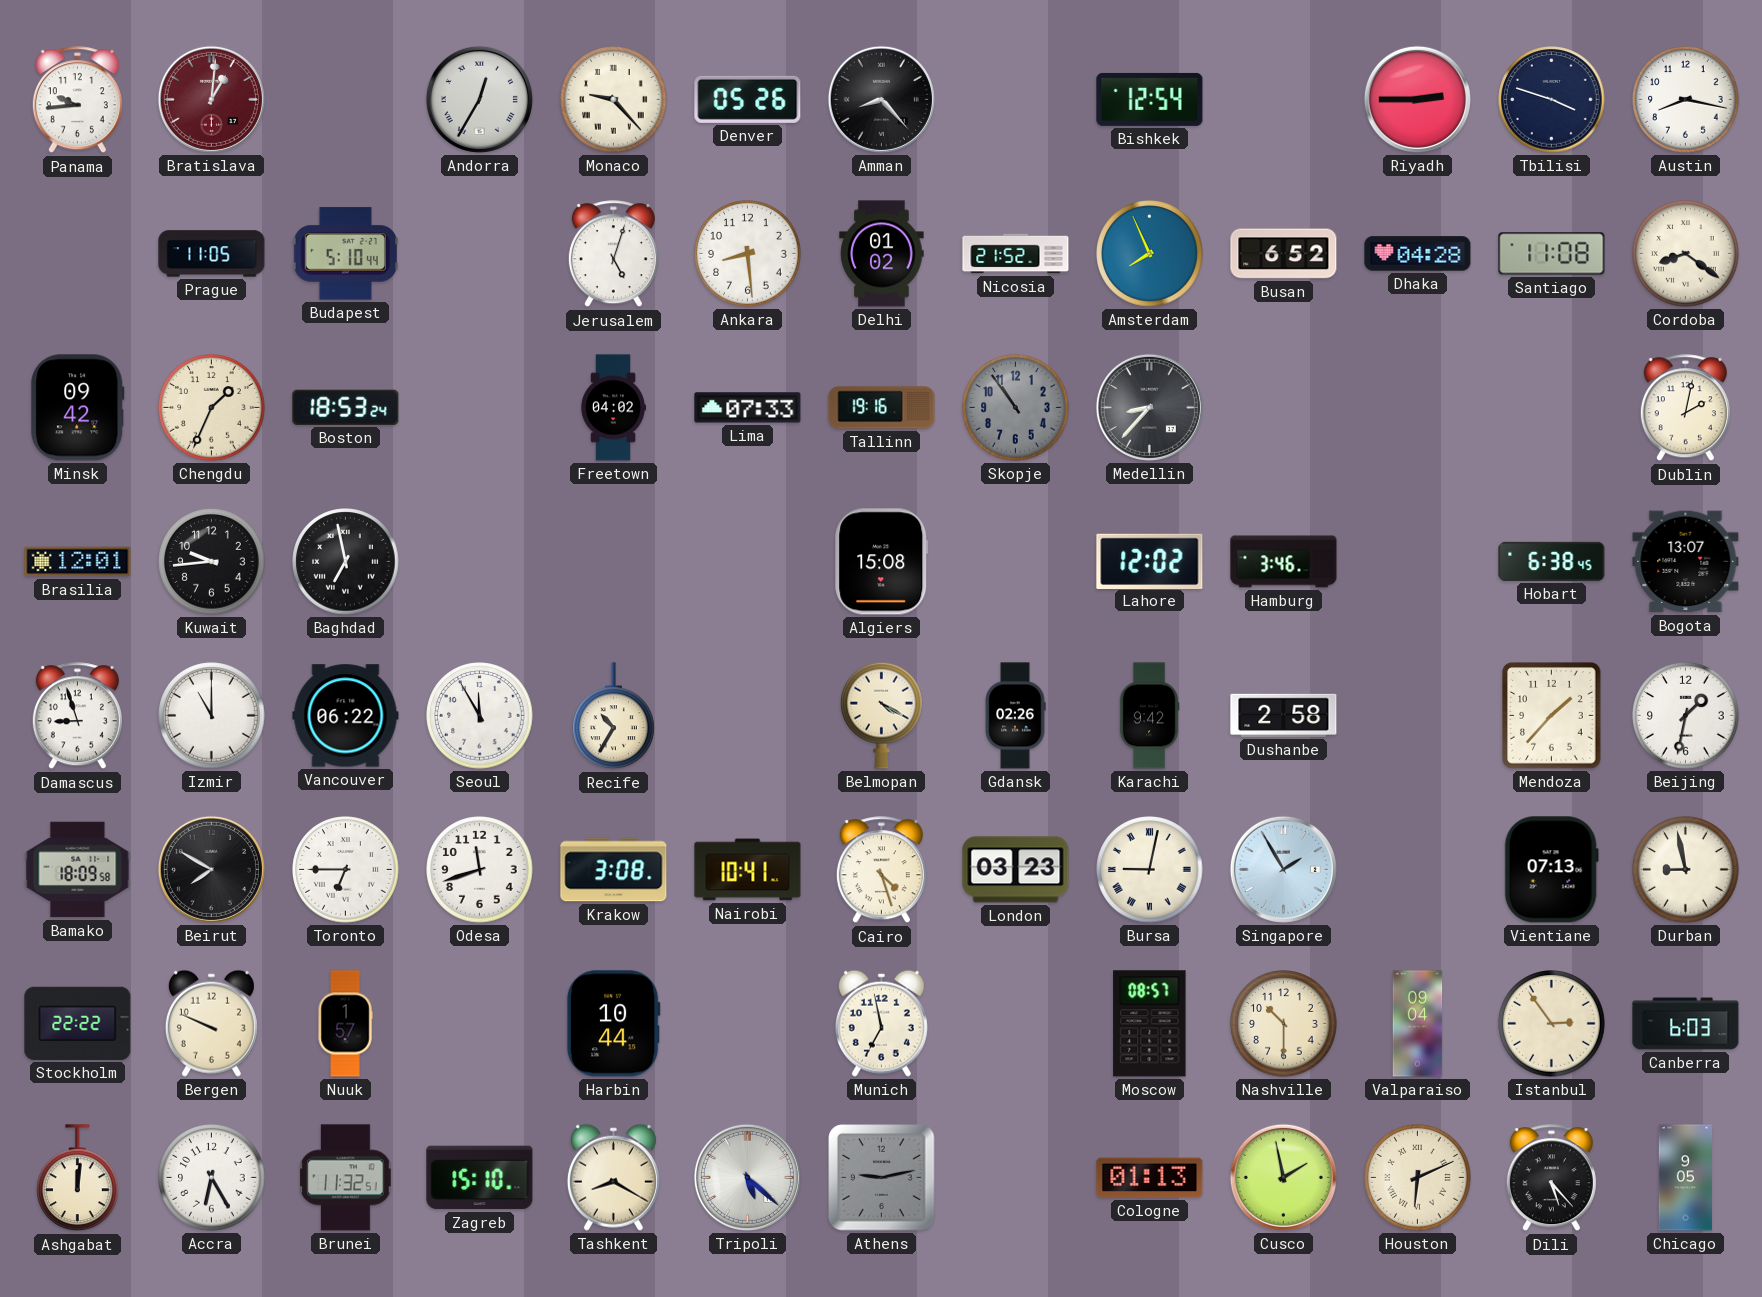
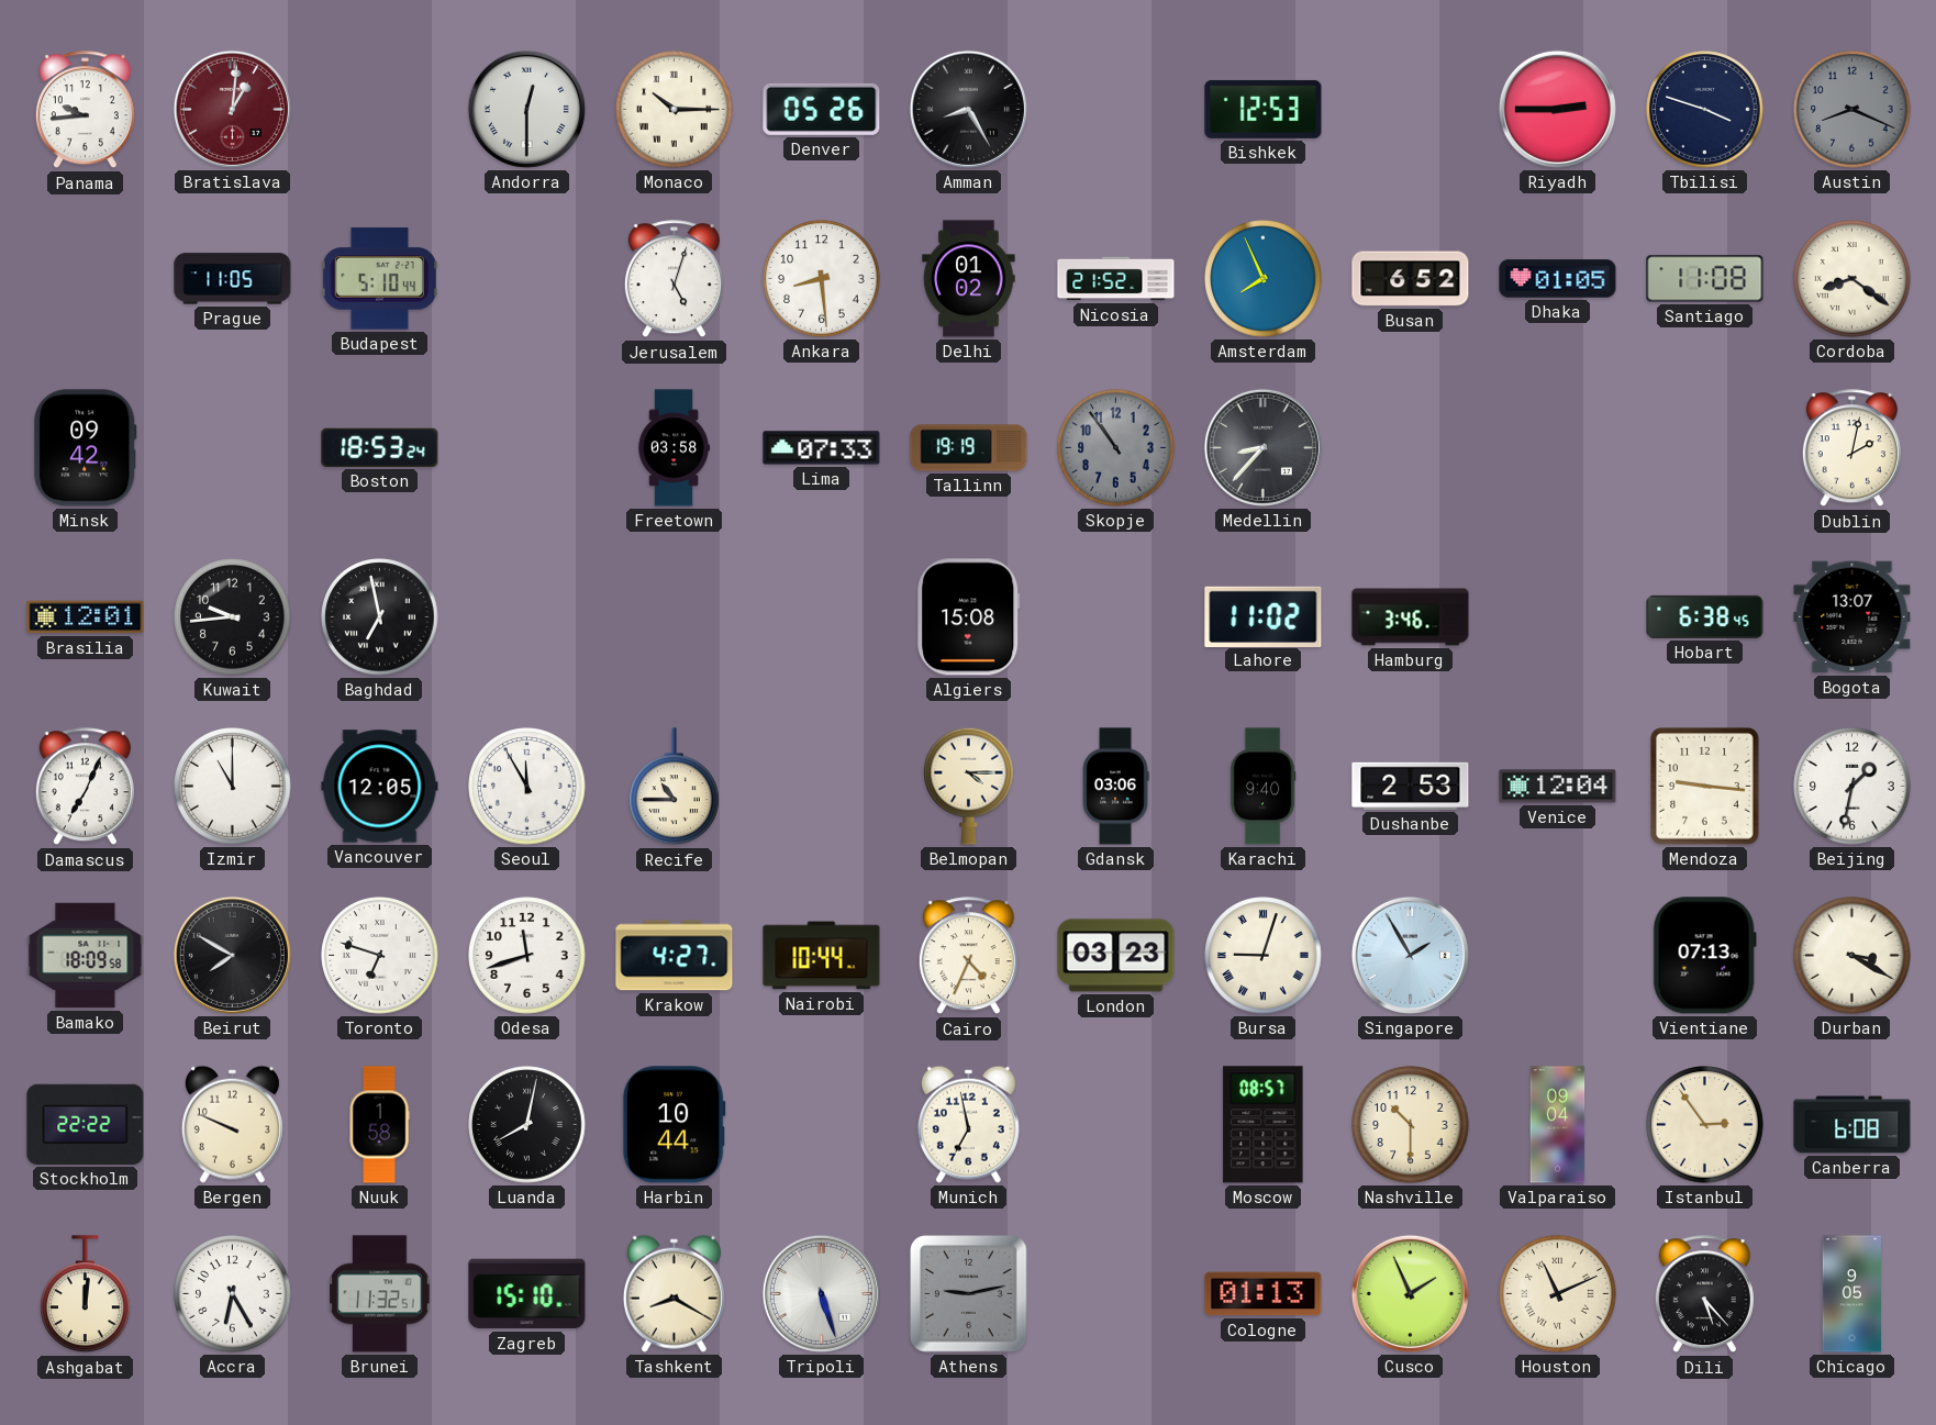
Andorra: 12:35 -> 12:30 (526, 109)
Monaco: 9:23 -> 10:15 (675, 110)
Amman: 8:23 -> 8:25 (968, 109)
Bishkek: 12:54 -> 12:53 (1264, 109)
Austin: 8:17 -> 8:19 (1852, 110)
Austin dial: white -> grey (1852, 110)
Dhaka: 04:28 -> 01:05 (1558, 279)
Chengdu: 1:34 -> none (212, 408)
Freetown: 04:02 -> 03:58 (674, 448)
Tallinn: 19:16 -> 19:19 (969, 448)
Lahore: 12:02 -> 11:02 (1264, 616)
Damascus: 8:57 -> 7:04 (85, 787)
Vancouver: 06:22 -> 12:05 (380, 787)
Recife: 10:35 -> 10:45 (675, 787)
Belmopan: 4:20 -> 4:15 (969, 786)
Gdansk: 02:26 -> 03:06 (1115, 787)
Karachi: 9:42 -> 9:40 (1262, 787)
Dushanbe: 2:58 -> 2:53 (1411, 786)
Venice: none -> 12:04 (1558, 787)
Mendoza: 1:37 -> 9:16 (1705, 787)
Toronto: 6:45 -> 6:48 (380, 956)
Krakow: 3:08 -> 4:27 (675, 956)
Nairobi: 10:41 -> 10:44 (822, 956)
Cairo: 4:27 -> 4:34 (968, 956)
Bursa: 9:02 -> 9:03 (1264, 956)
Durban: 8:58 -> 3:20 (1852, 956)
Nuuk: 1:57 -> 1:58 (379, 1125)
Luanda: none -> 8:02 (527, 1125)
Canberra: 6:03 -> 6:08 (1852, 1125)
Tripoli: 5:22 -> 5:27 (821, 1293)
Cusco: 1:58 -> 1:56 (1410, 1293)
Houston: 6:11 -> 11:11 (1558, 1294)
